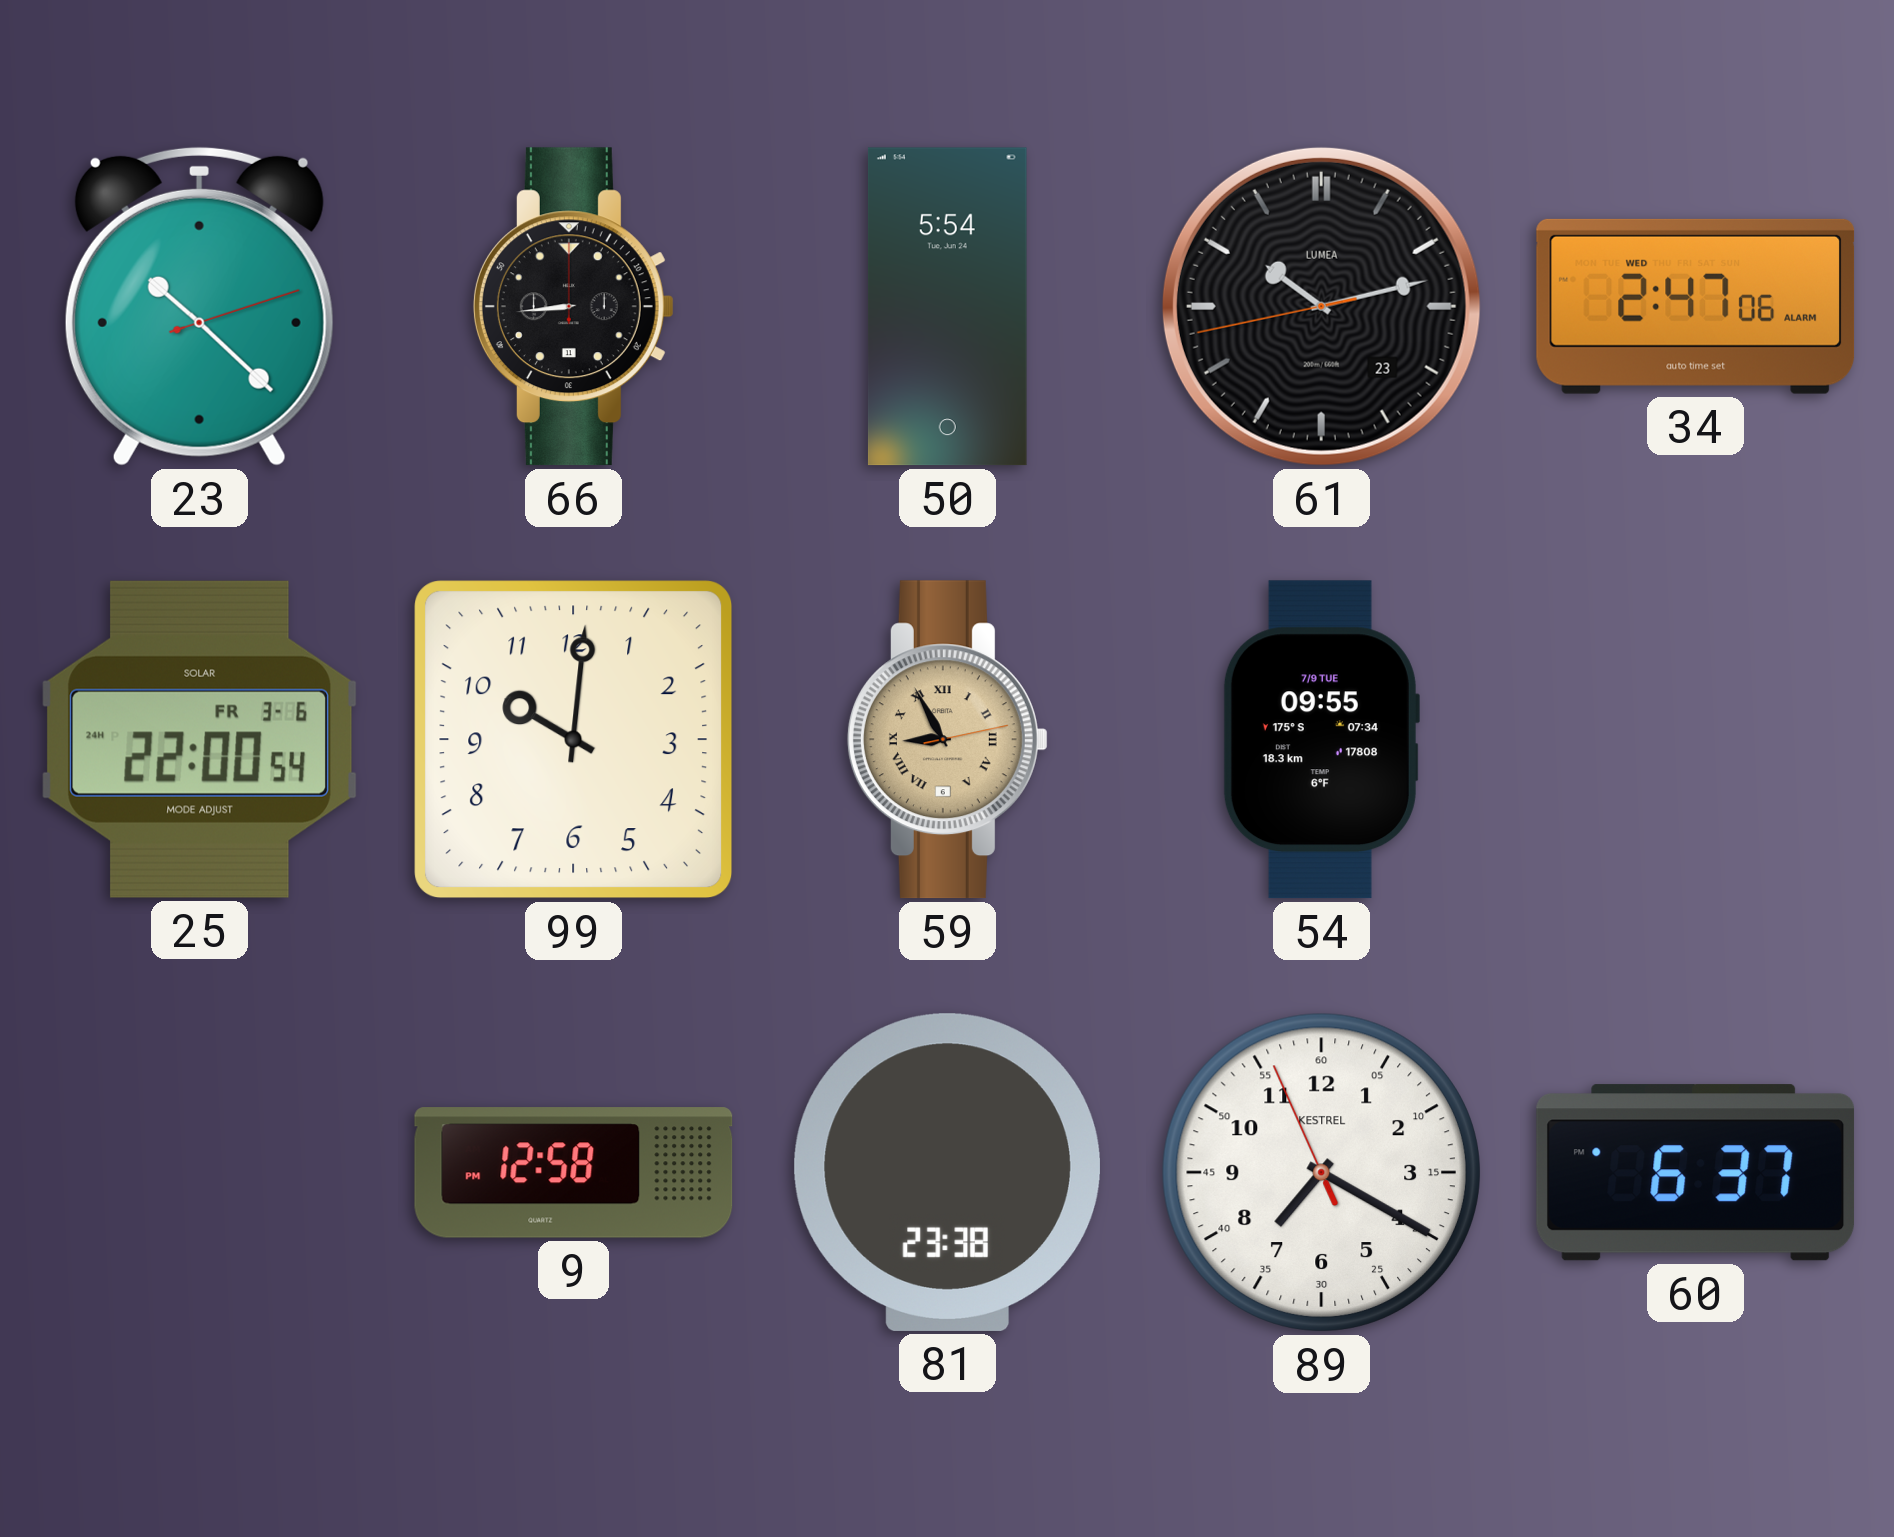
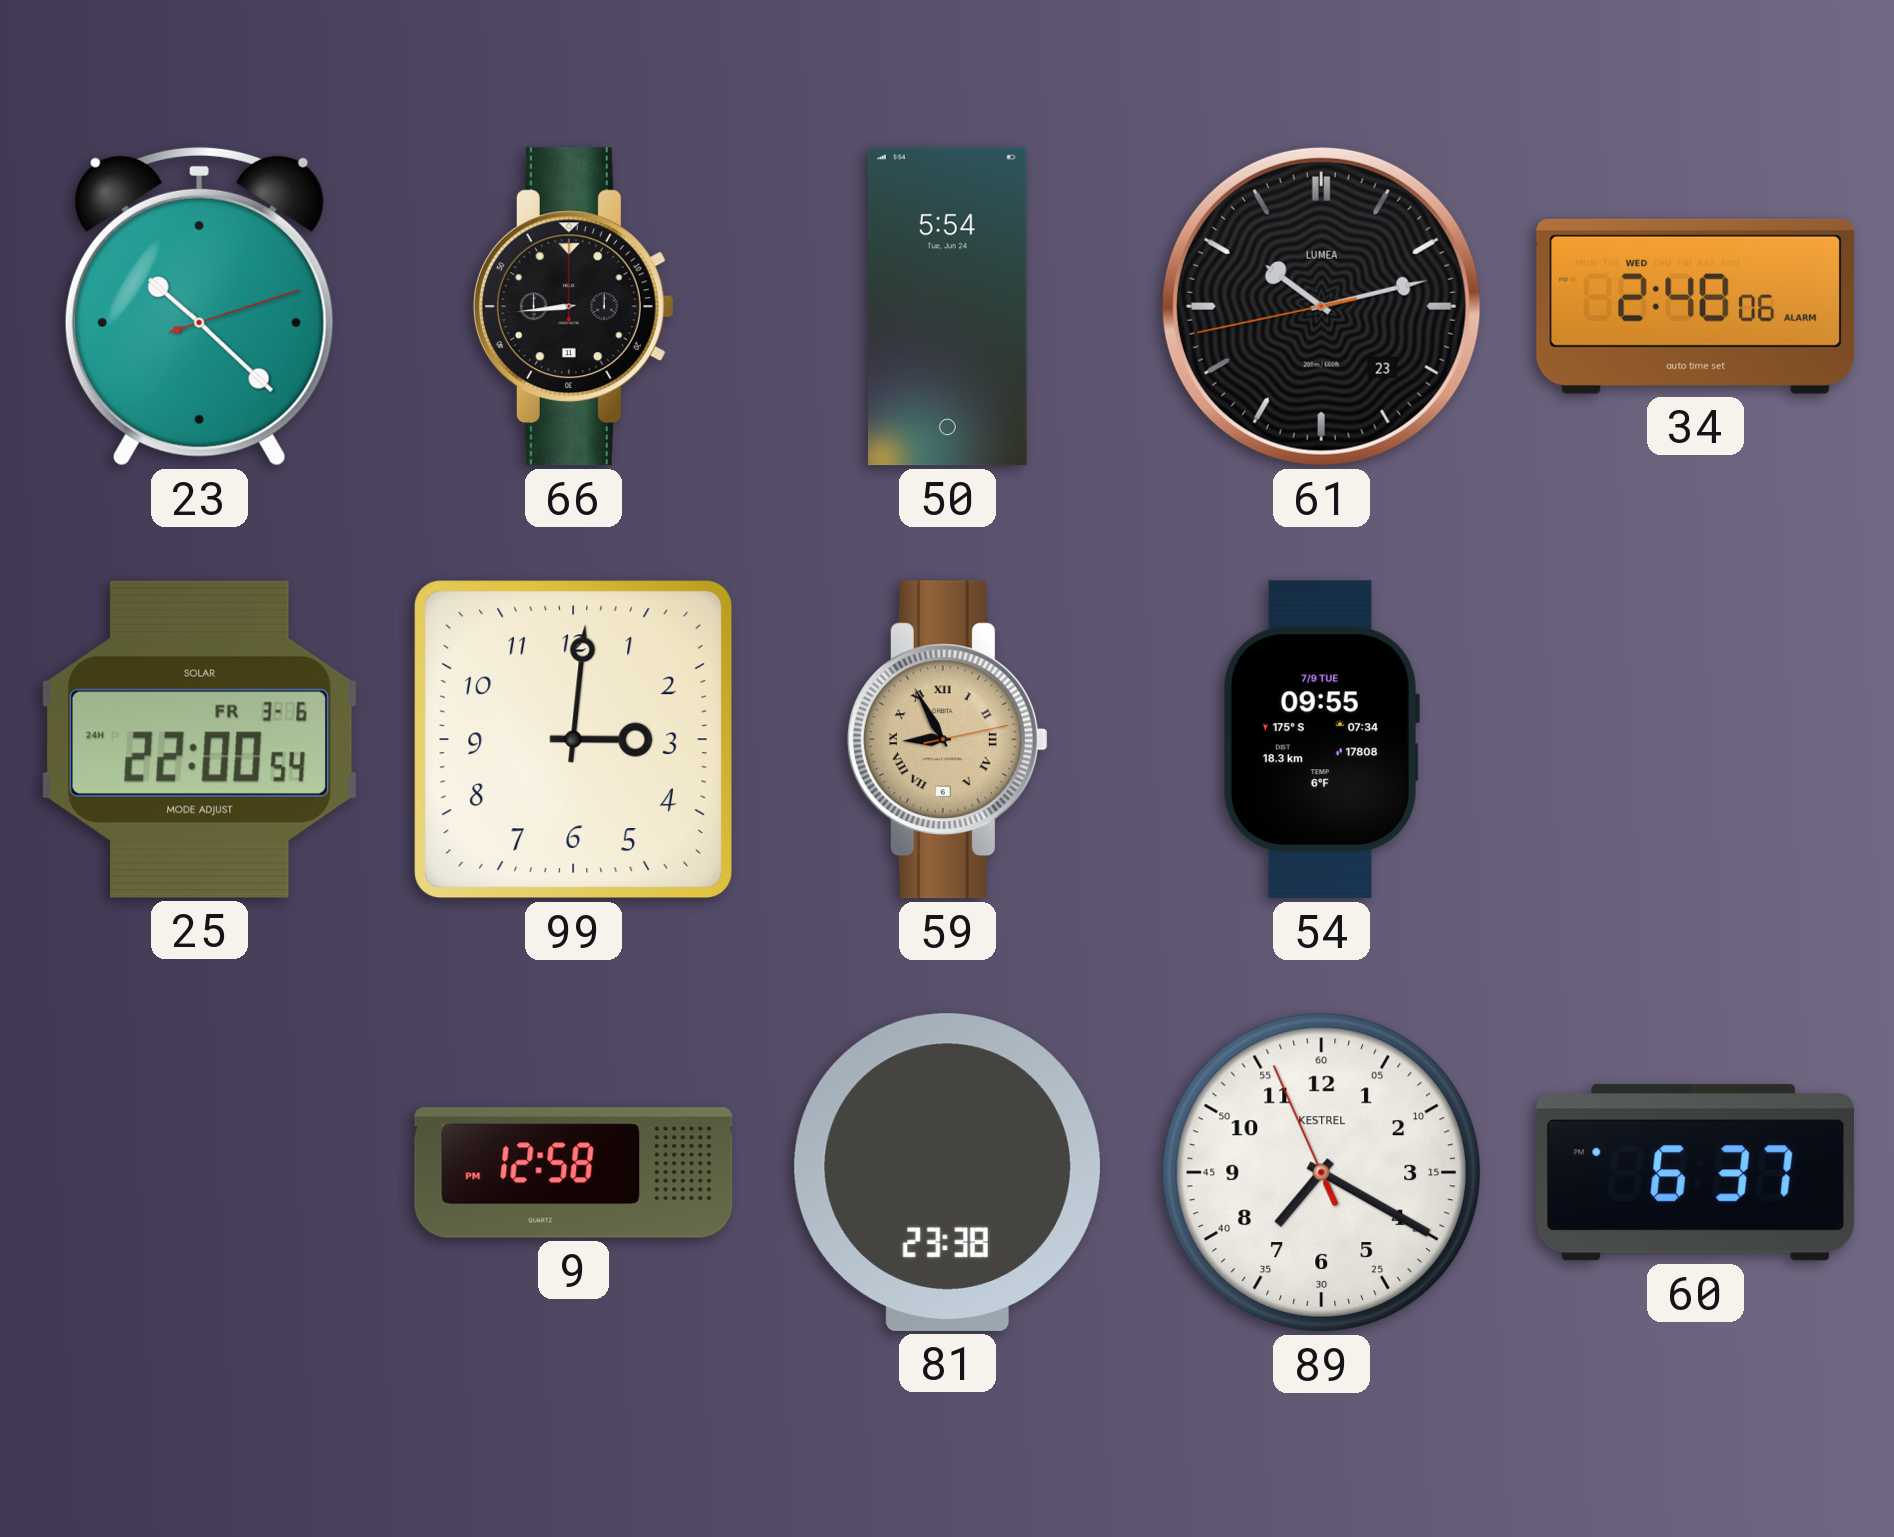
34: 2:47 -> 2:48 (1696, 306)
99: 10:01 -> 3:01 (574, 740)
